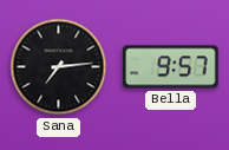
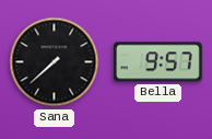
Sana: 7:14 -> 7:38 (55, 62)
